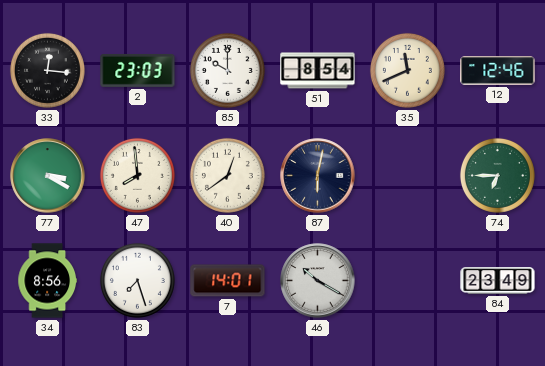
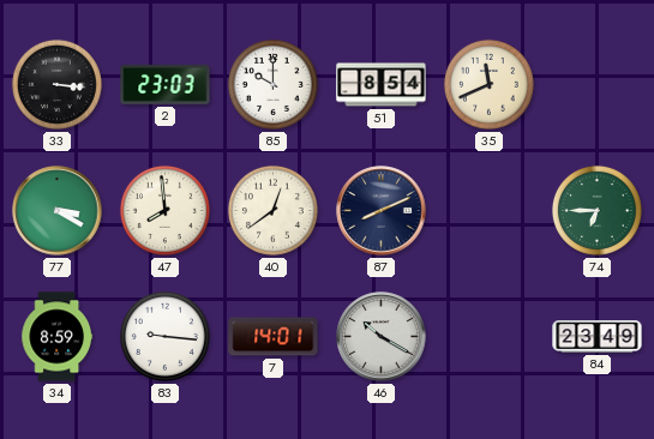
33: 12:16 -> 3:16 (56, 84)
12: 12:46 -> none (498, 71)
87: 6:02 -> 8:11 (382, 211)
34: 8:56 -> 8:59 (56, 337)
83: 7:27 -> 9:16 (164, 336)
